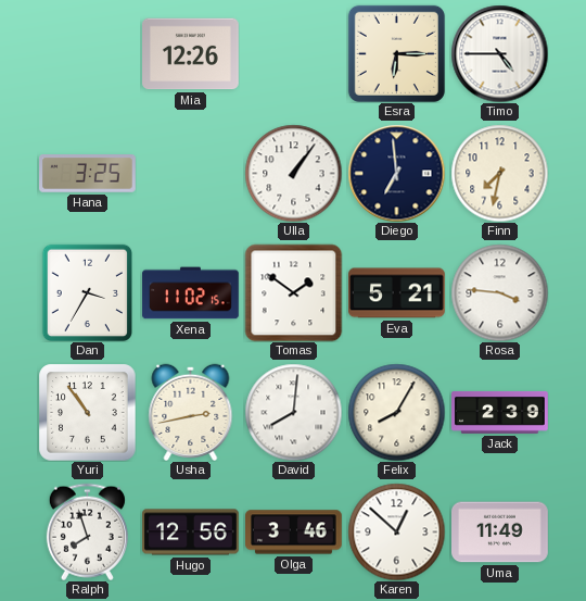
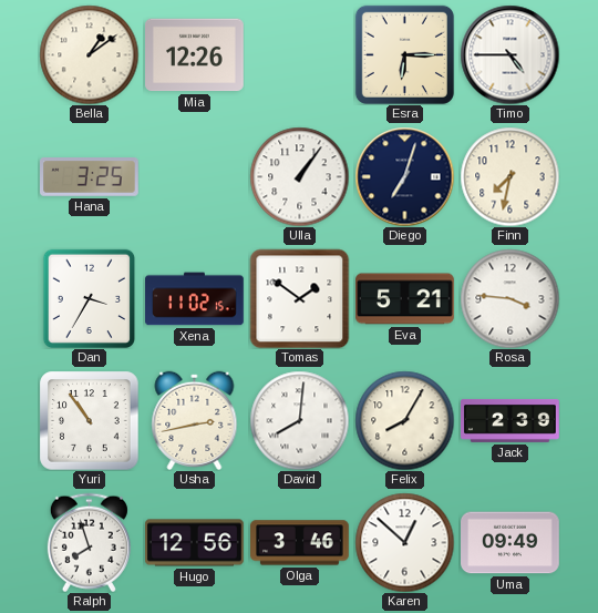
Bella: none -> 1:09 (89, 54)
Diego: 6:59 -> 7:03 (404, 176)
Uma: 11:49 -> 09:49 (511, 543)
